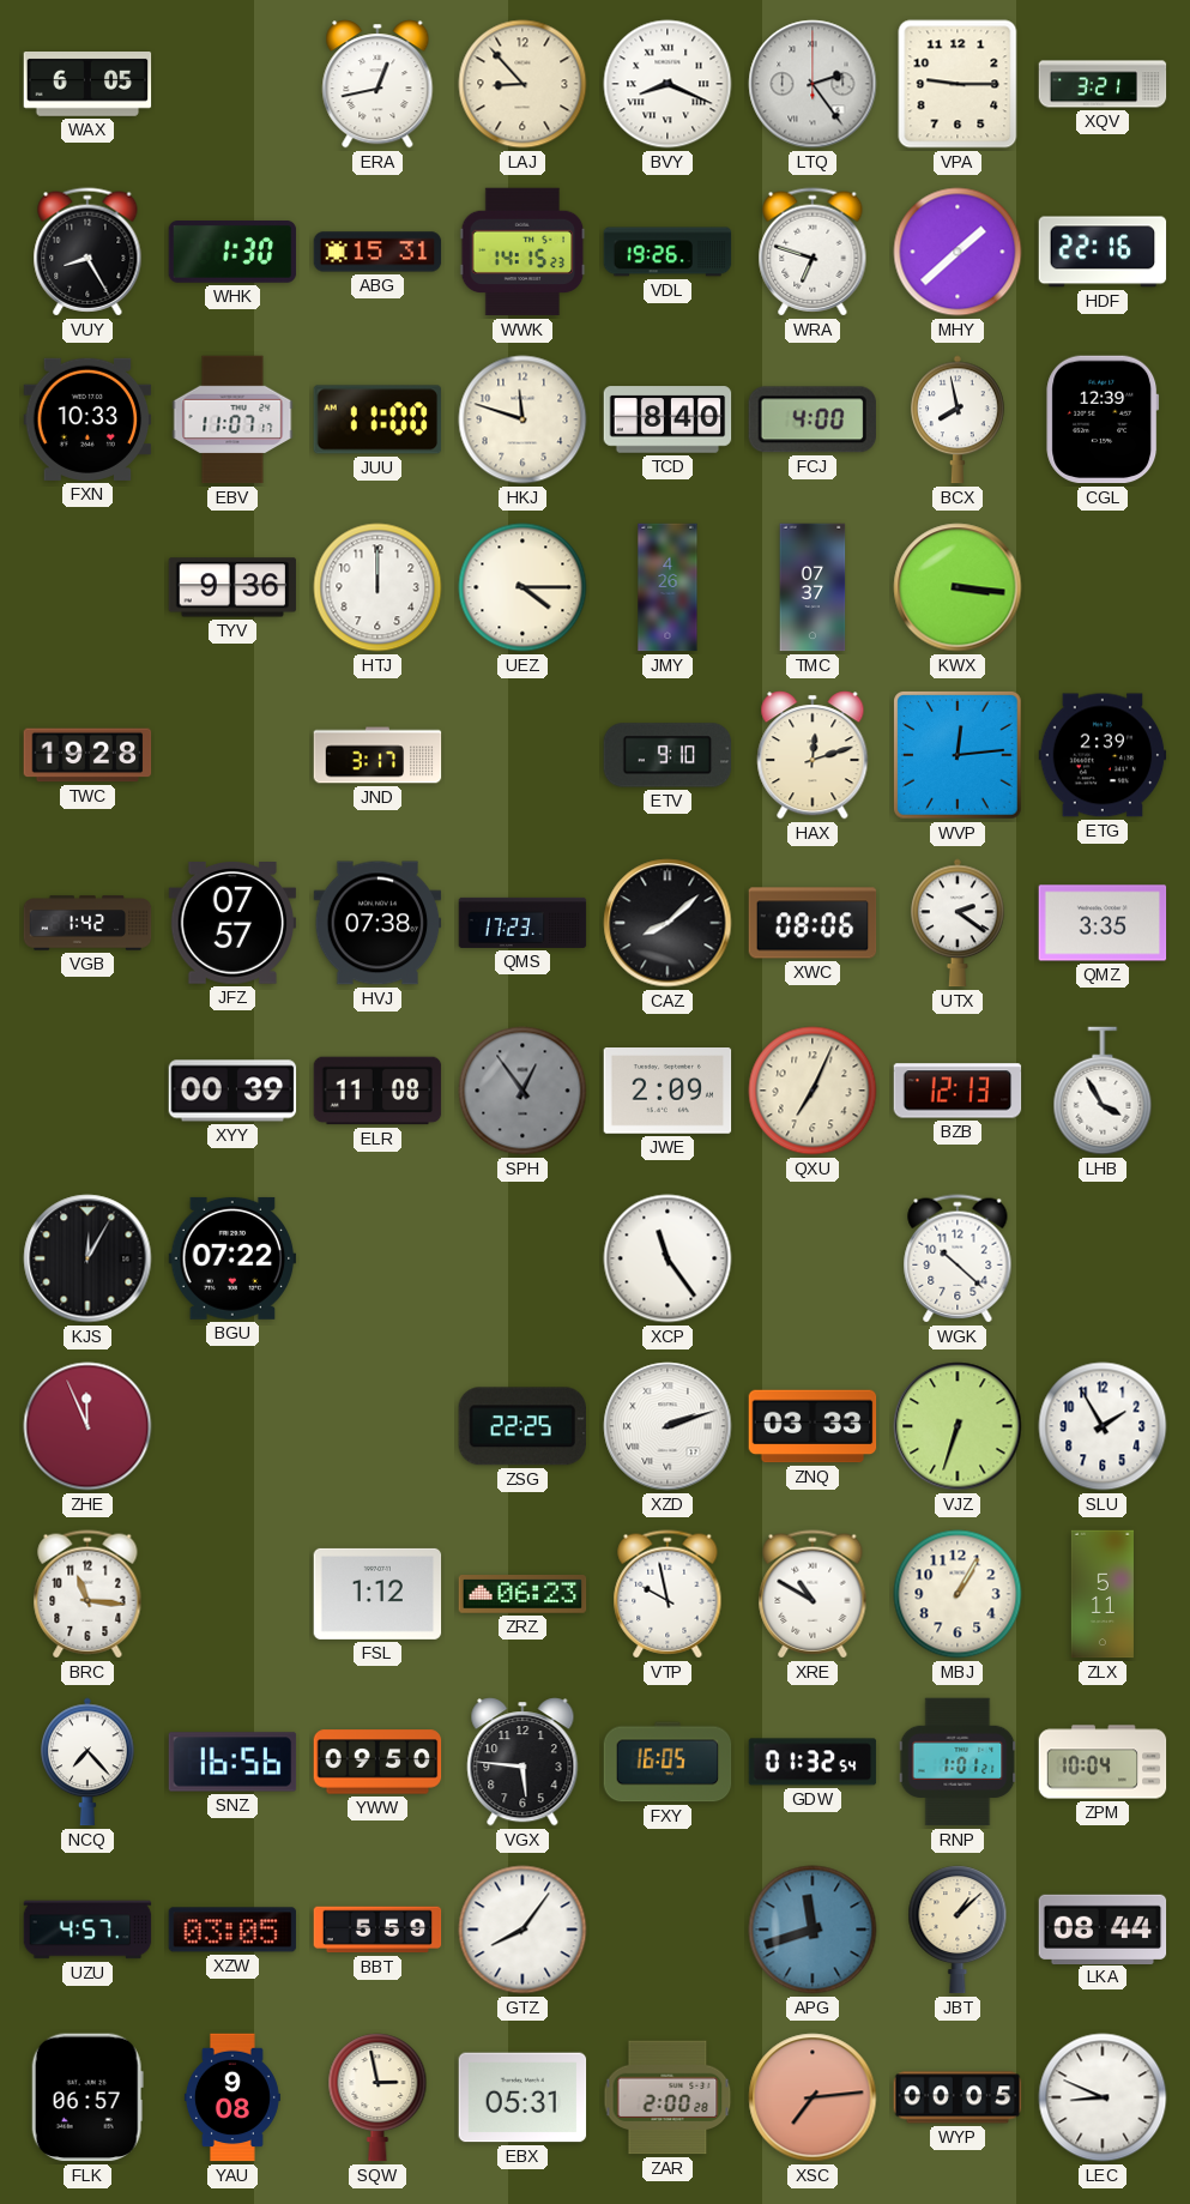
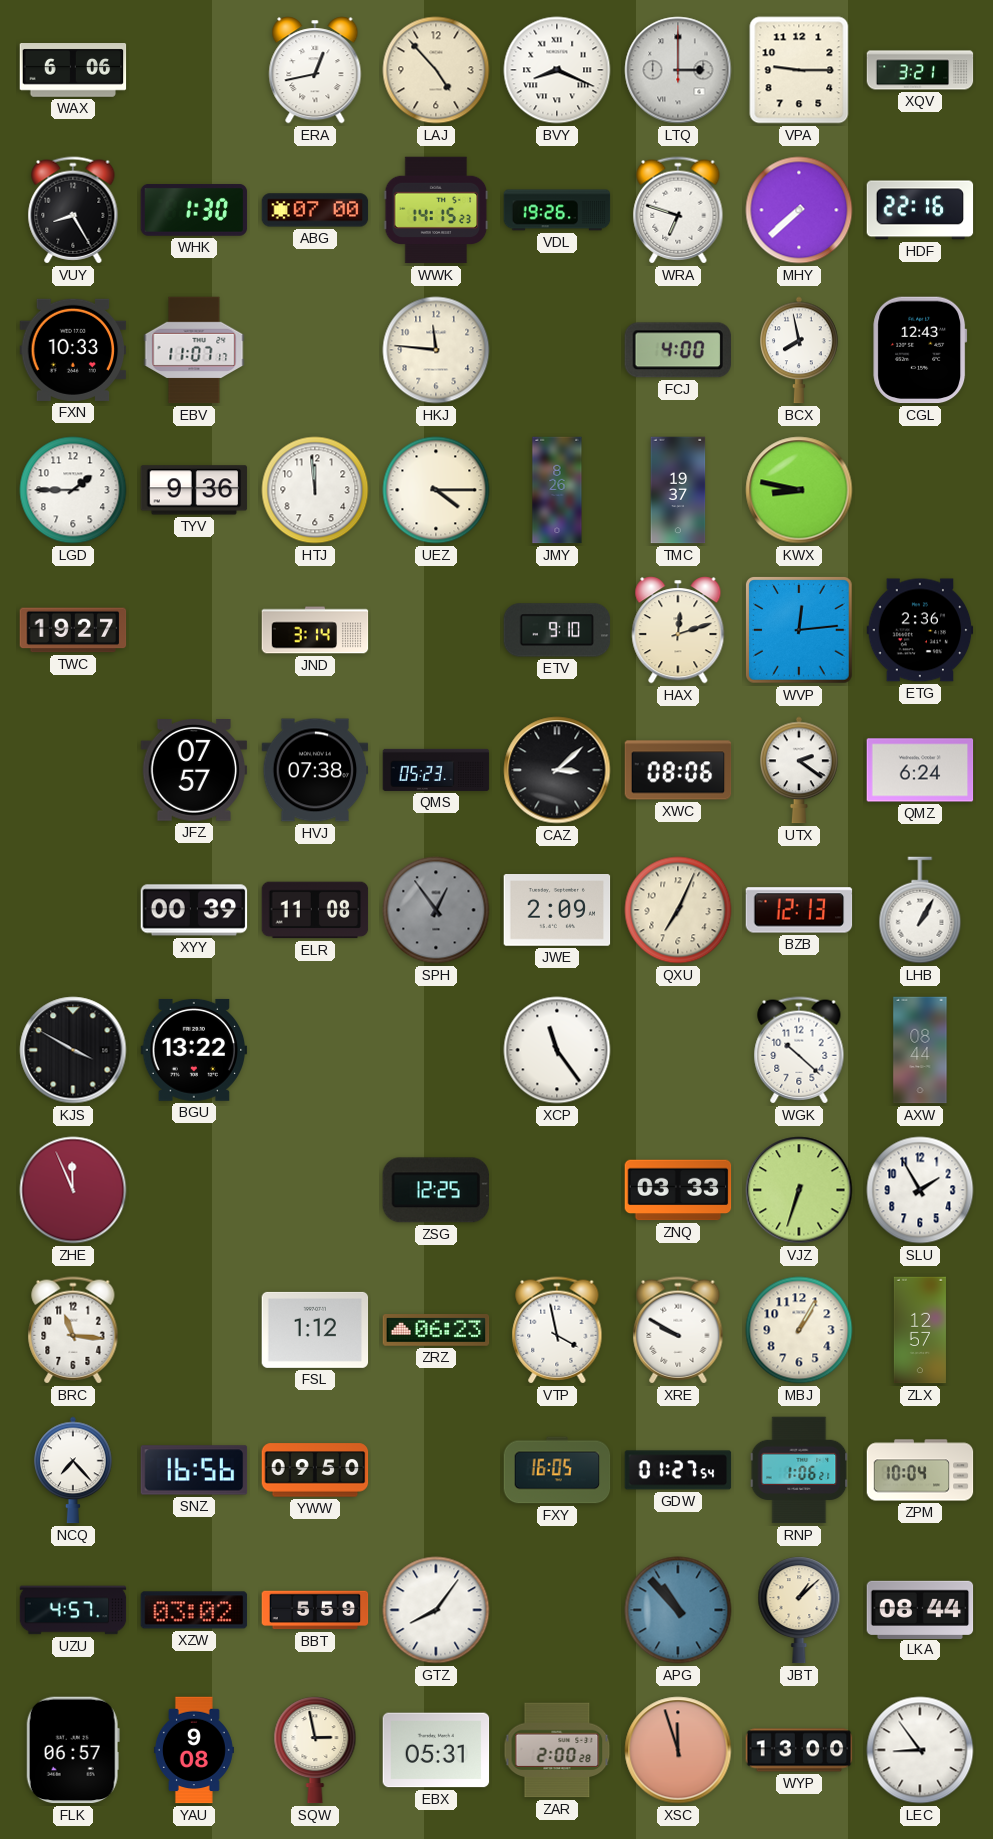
WAX: 6:05 -> 6:06 (73, 71)
LAJ: 8:53 -> 4:53 (436, 70)
LTQ: 2:24 -> 3:00 (678, 70)
ABG: 15:31 -> 07:00 (315, 210)
MHY: 1:38 -> 7:38 (799, 210)
JUU: 11:00 -> none (377, 419)
HKJ: 11:48 -> 11:46 (436, 350)
TCD: 8:40 -> none (668, 419)
CGL: 12:39 -> 12:43 (920, 350)
LGD: none -> 1:45 (73, 490)
HTJ: 12:00 -> 11:59 (315, 490)
JMY: 4:26 -> 8:26 (557, 490)
TMC: 07:37 -> 19:37 (678, 490)
KWX: 3:16 -> 8:47 (799, 490)
TWC: 19:28 -> 19:27 (73, 630)
JND: 3:17 -> 3:14 (315, 630)
ETG: 2:39 -> 2:36 (920, 630)
VGB: 1:42 -> none (87, 923)
QMS: 17:23 -> 05:23 (436, 770)
CAZ: 8:08 -> 3:08 (557, 770)
QMZ: 3:35 -> 6:24 (920, 770)
LHB: 3:55 -> 1:05 (920, 910)
KJS: 12:05 -> 3:50 (73, 1050)
BGU: 07:22 -> 13:22 (194, 1050)
AXW: none -> 08:44 (920, 1050)
ZSG: 22:25 -> 12:25 (436, 1190)
XZD: 2:12 -> none (668, 1426)
VTP: 9:58 -> 3:58 (557, 1330)
XRE: 10:50 -> 9:50 (678, 1330)
ZLX: 5:11 -> 12:57 (920, 1330)
VGX: 5:46 -> none (522, 1762)
GDW: 01:32 -> 01:27 (678, 1470)
RNP: 1:01 -> 1:06 (799, 1470)
XZW: 03:05 -> 03:02 (194, 1610)
APG: 11:42 -> 10:53 (678, 1610)
XSC: 7:14 -> 11:57 (678, 1750)
WYP: 00:05 -> 13:00 (799, 1750)
LEC: 8:49 -> 8:54 (920, 1750)
